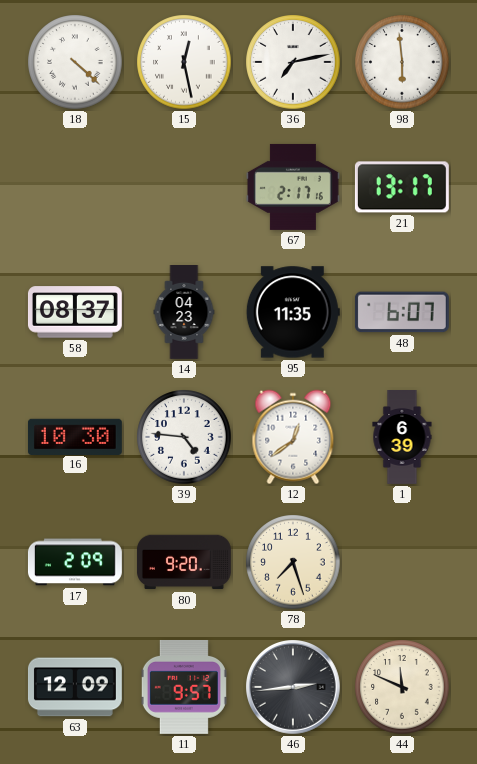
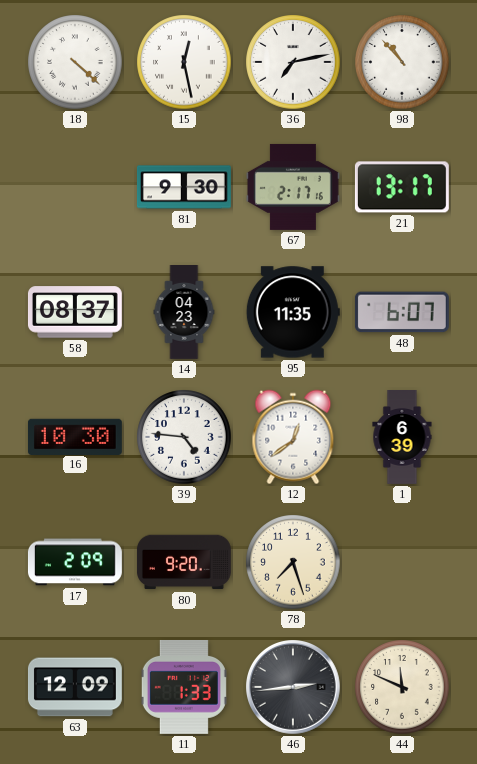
98: 5:59 -> 10:53 (402, 62)
81: none -> 9:30 (184, 187)
11: 9:57 -> 1:33 (184, 687)
